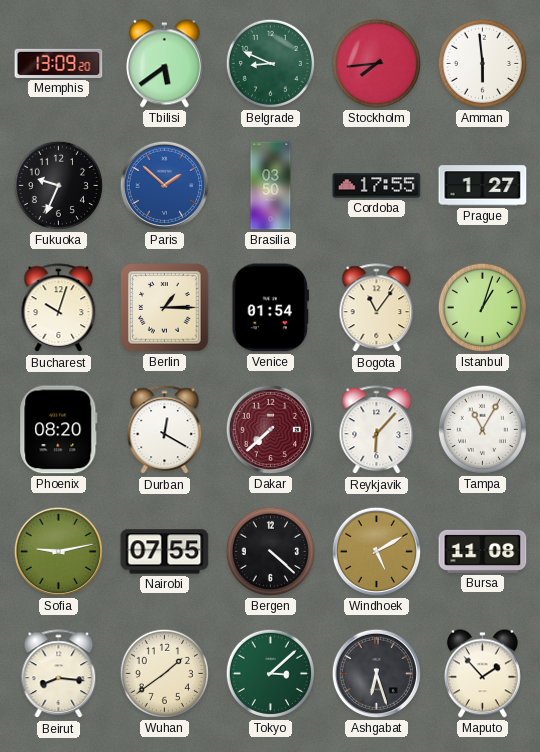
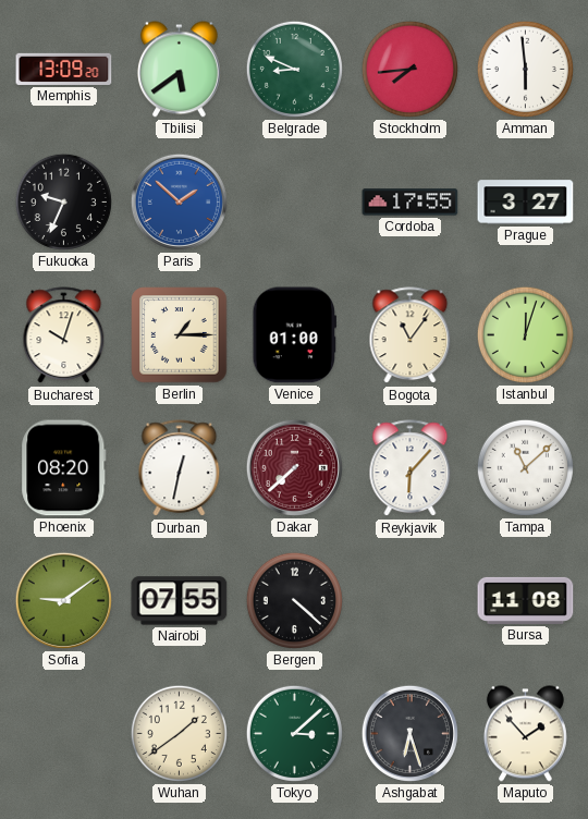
Brasilia: 03:50 -> none (271, 186)
Prague: 1:27 -> 3:27 (526, 203)
Venice: 01:54 -> 01:00 (294, 335)
Istanbul: 1:03 -> 12:03 (525, 334)
Durban: 12:20 -> 12:32 (180, 468)
Tampa: 11:05 -> 11:08 (525, 467)
Sofia: 9:13 -> 9:09 (63, 600)
Windhoek: 5:10 -> none (376, 551)
Beirut: 8:16 -> none (59, 674)
